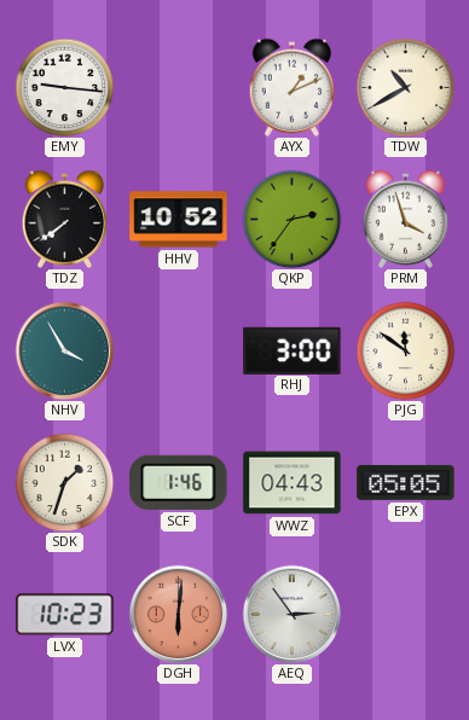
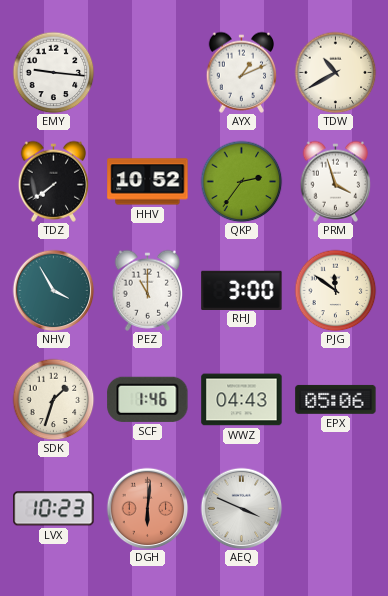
PEZ: none -> 11:00 (148, 290)
EPX: 05:05 -> 05:06 (336, 399)
AEQ: 2:54 -> 3:49 (241, 508)
